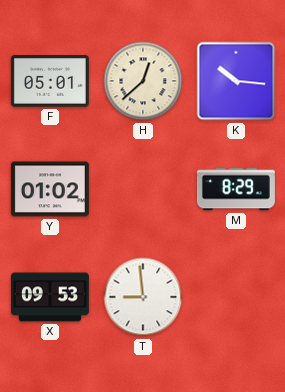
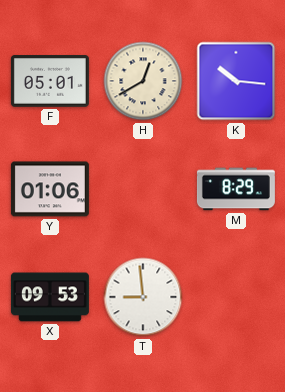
H: 12:38 -> 12:40 (143, 81)
Y: 01:02 -> 01:06 (50, 189)
